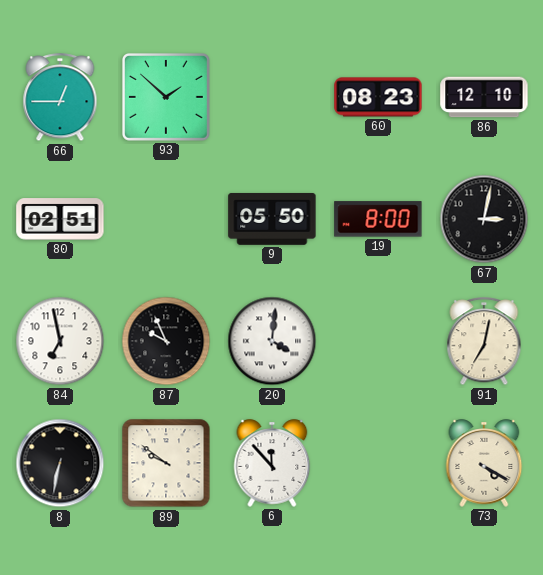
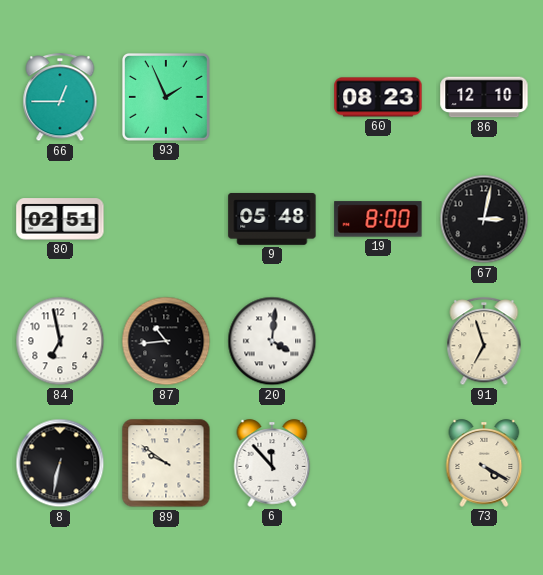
93: 1:52 -> 1:56 (166, 97)
9: 05:50 -> 05:48 (272, 219)
87: 9:56 -> 10:44 (166, 341)
91: 7:02 -> 6:57 (484, 342)
